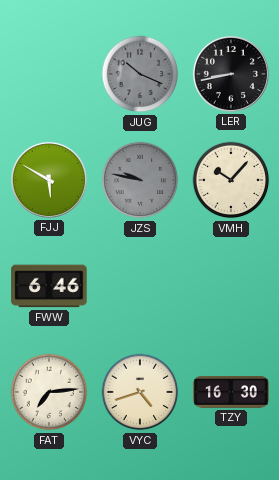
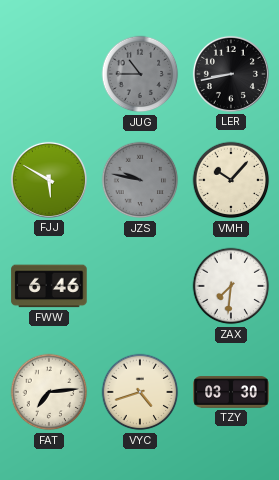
JUG: 10:19 -> 10:45 (140, 74)
ZAX: none -> 7:31 (231, 286)
TZY: 16:30 -> 03:30 (231, 392)
